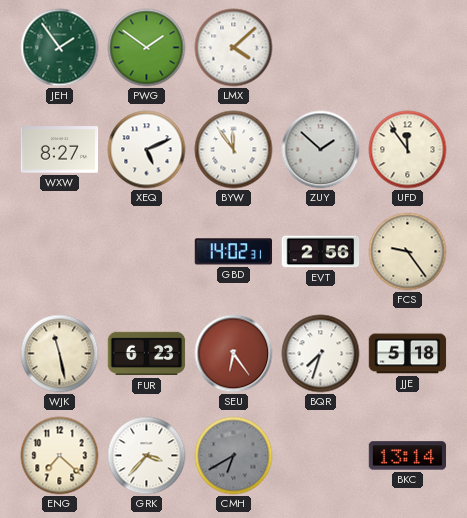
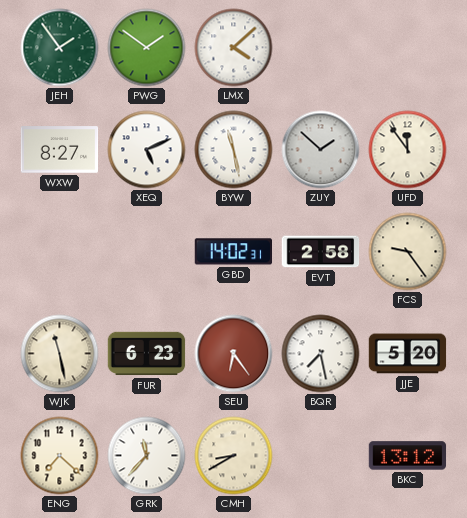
BYW: 11:54 -> 11:28 (234, 150)
EVT: 2:56 -> 2:58 (321, 252)
BQR: 7:33 -> 7:28 (321, 354)
JJE: 5:18 -> 5:20 (408, 354)
GRK: 3:37 -> 11:37 (147, 456)
CMH: 6:40 -> 8:40 (234, 456)
CMH dial: grey -> cream (234, 456)
BKC: 13:14 -> 13:12 (408, 456)
